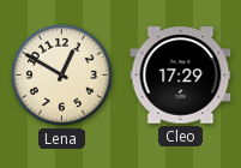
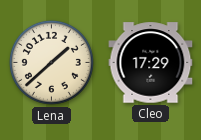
Lena: 12:50 -> 1:38 (51, 62)
